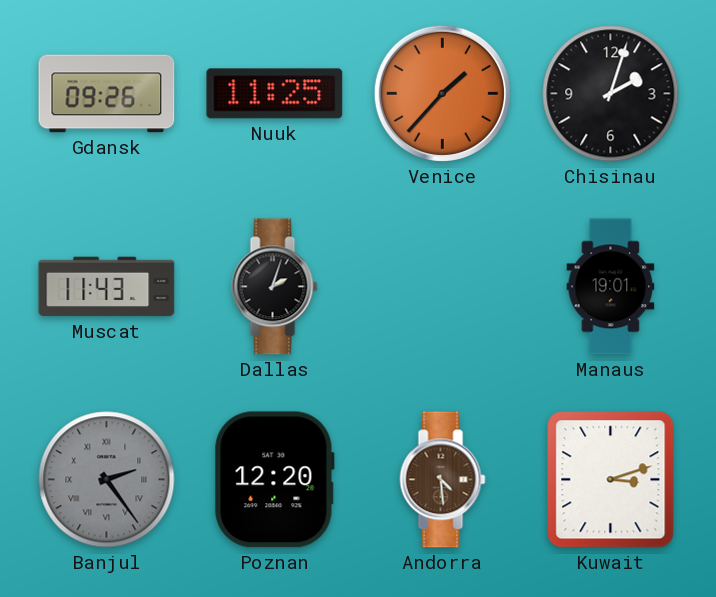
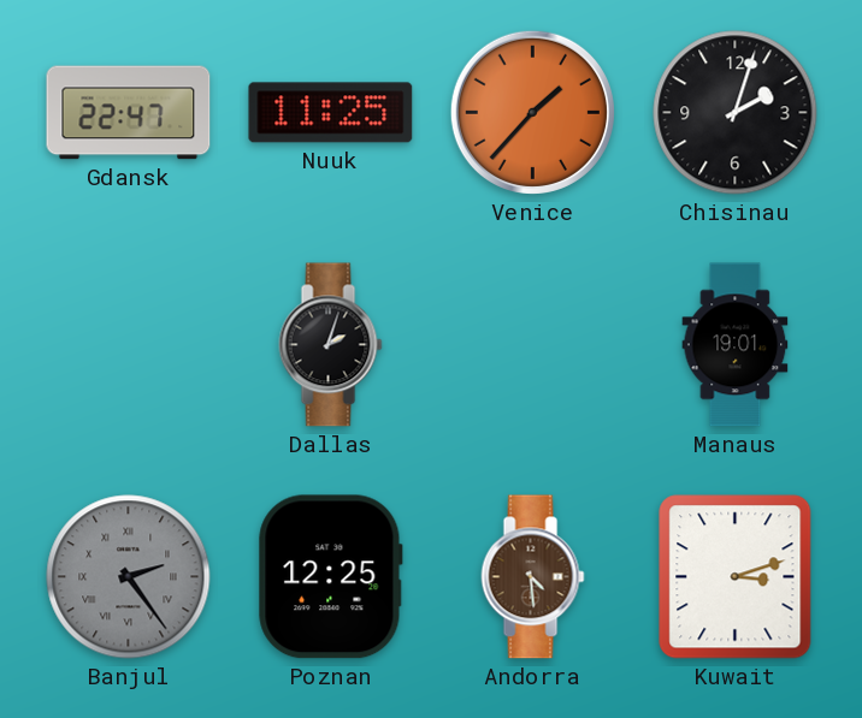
Gdansk: 09:26 -> 22:47 (129, 113)
Muscat: 11:43 -> none (107, 287)
Poznan: 12:20 -> 12:25 (330, 577)
